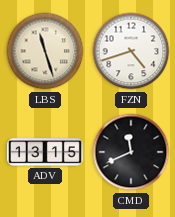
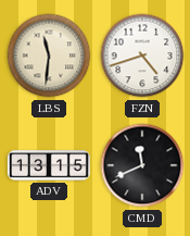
LBS: 11:27 -> 11:31 (49, 55)
